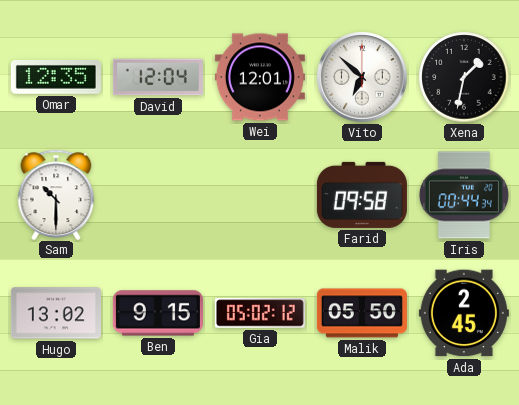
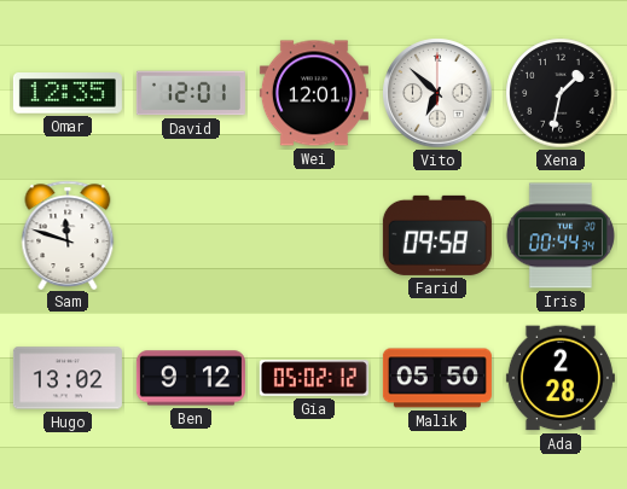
David: 12:04 -> 12:01 (191, 93)
Sam: 10:30 -> 11:48 (68, 234)
Ben: 9:15 -> 9:12 (191, 378)
Ada: 2:45 -> 2:28 (561, 378)
